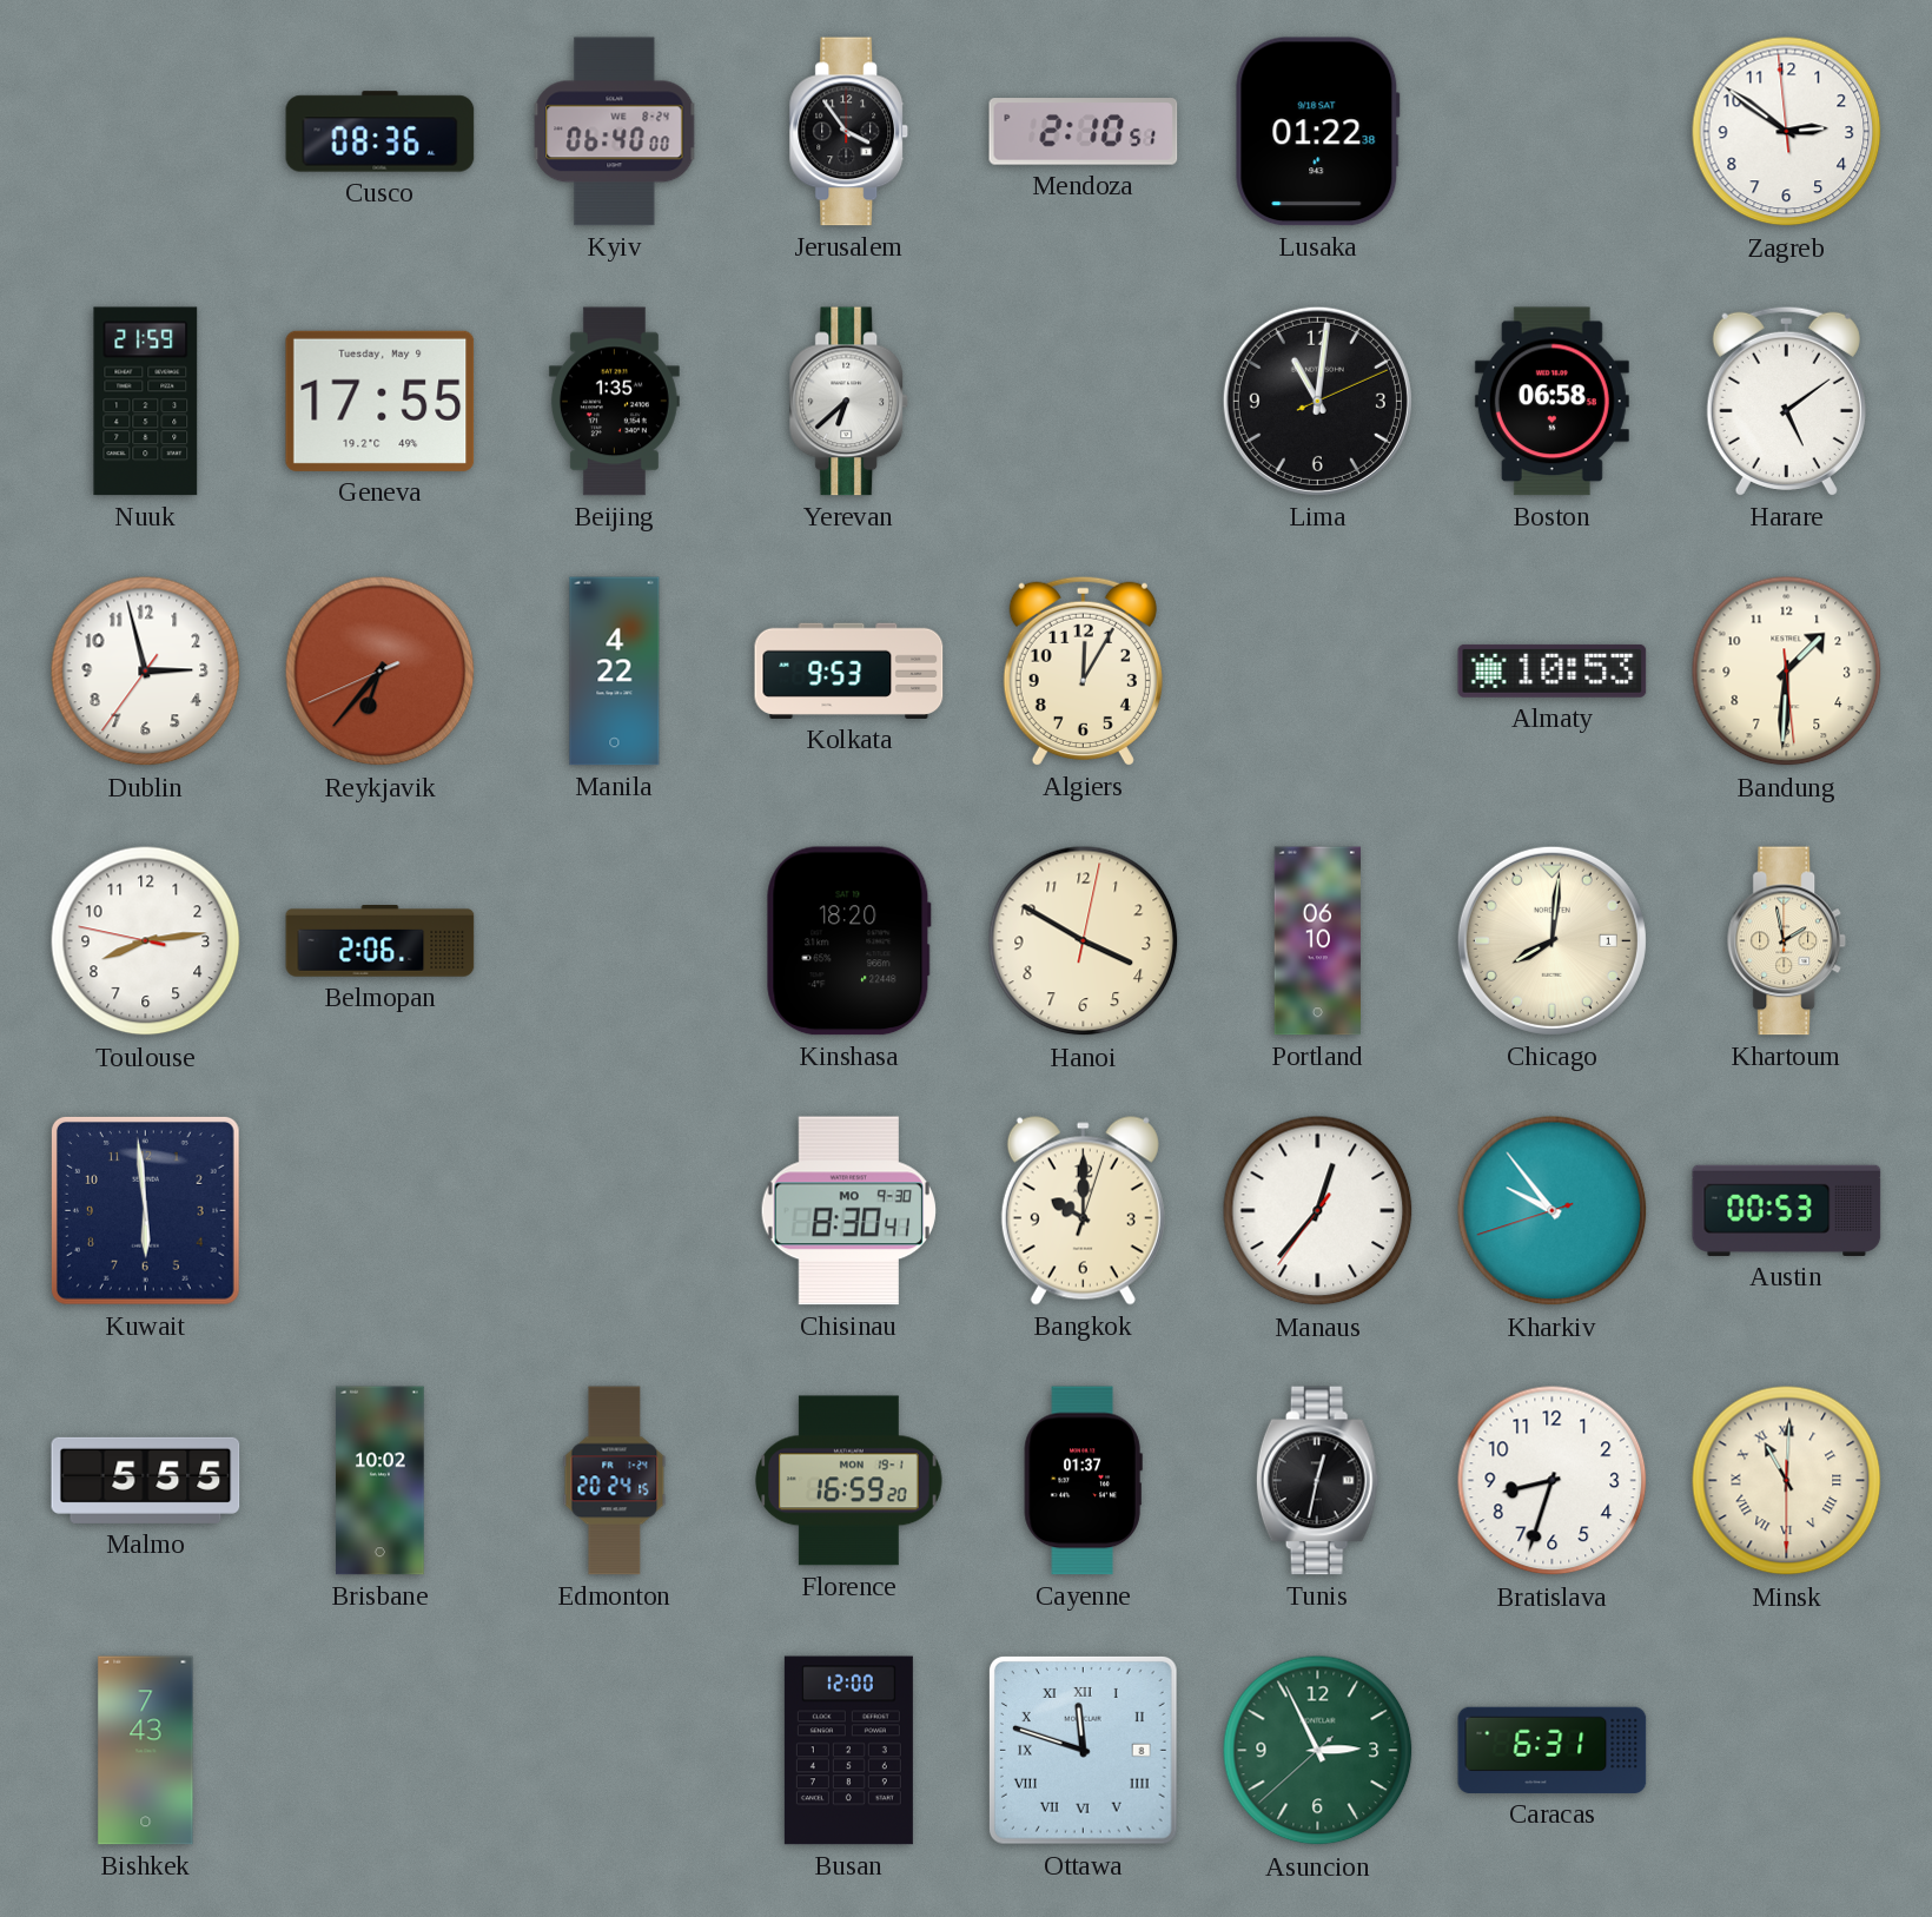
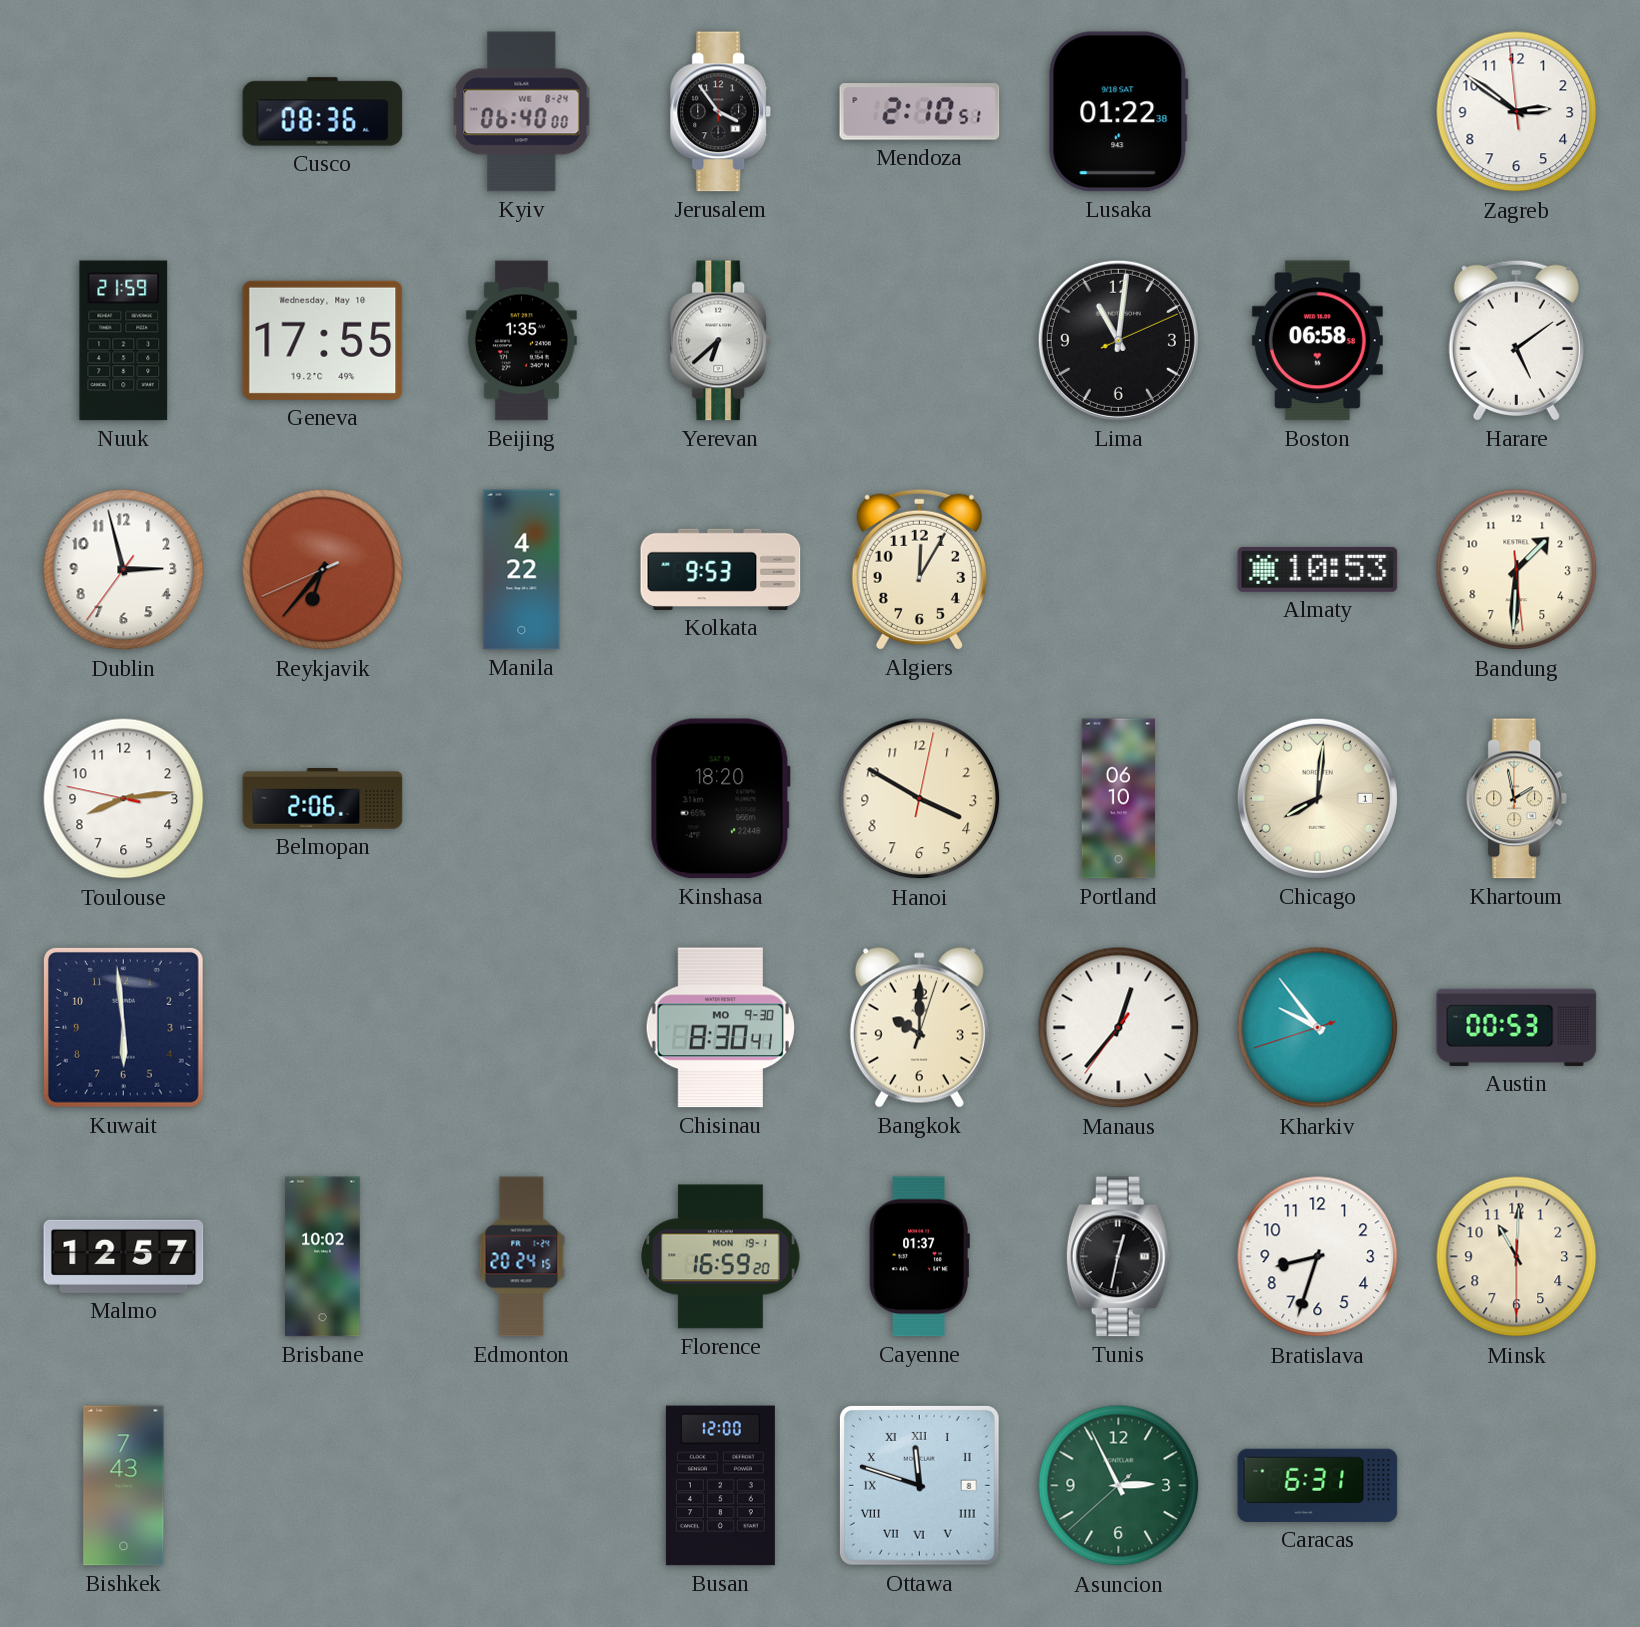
Geneva date: Tuesday, May 9 -> Wednesday, May 10 (323, 340)
Malmo: 5:55 -> 12:57 (124, 1256)
Minsk numerals: Roman -> Arabic (1517, 1257)
